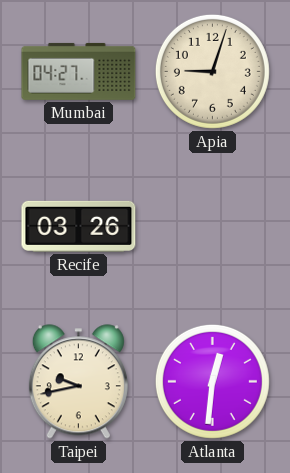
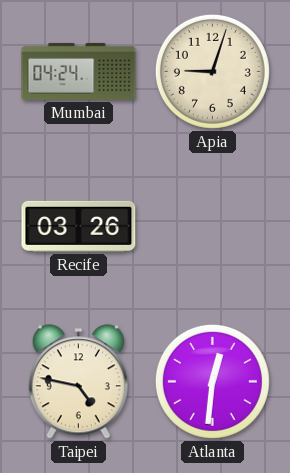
Mumbai: 04:27 -> 04:24 (79, 71)
Taipei: 9:43 -> 4:47 (78, 382)
